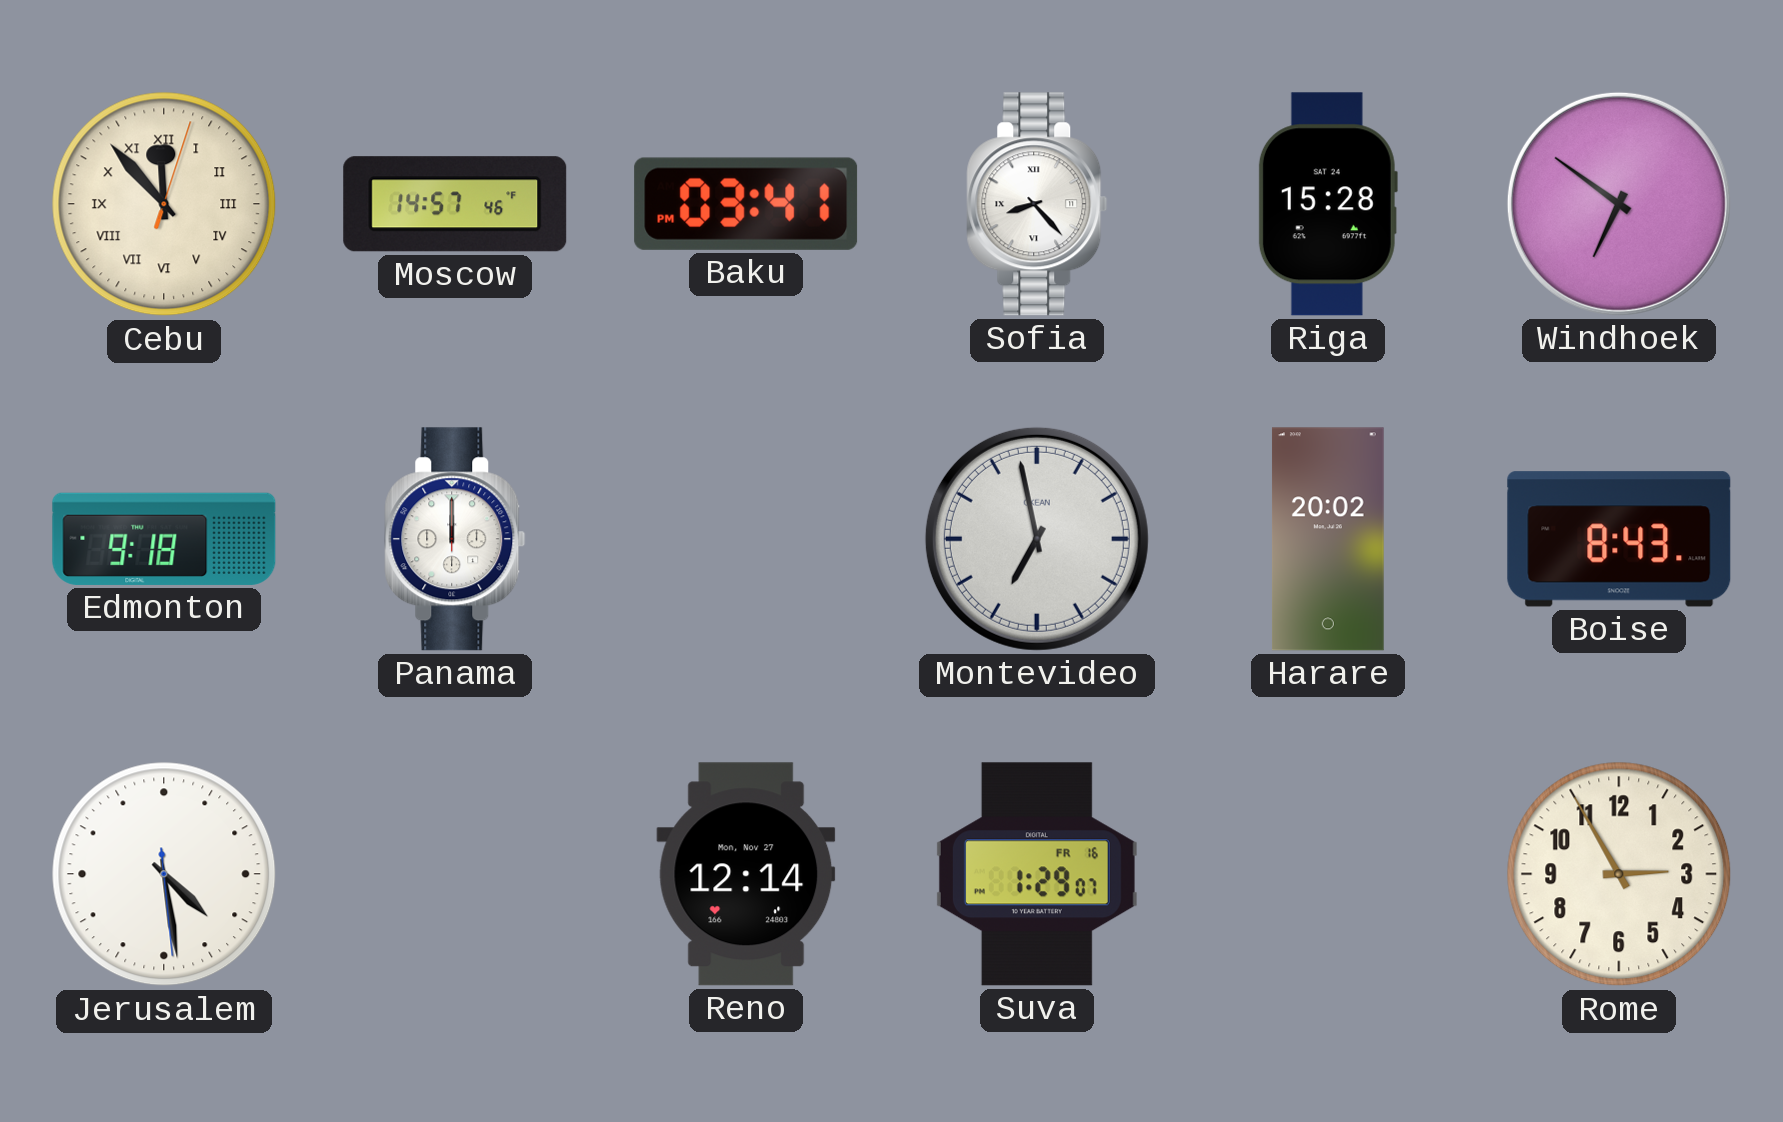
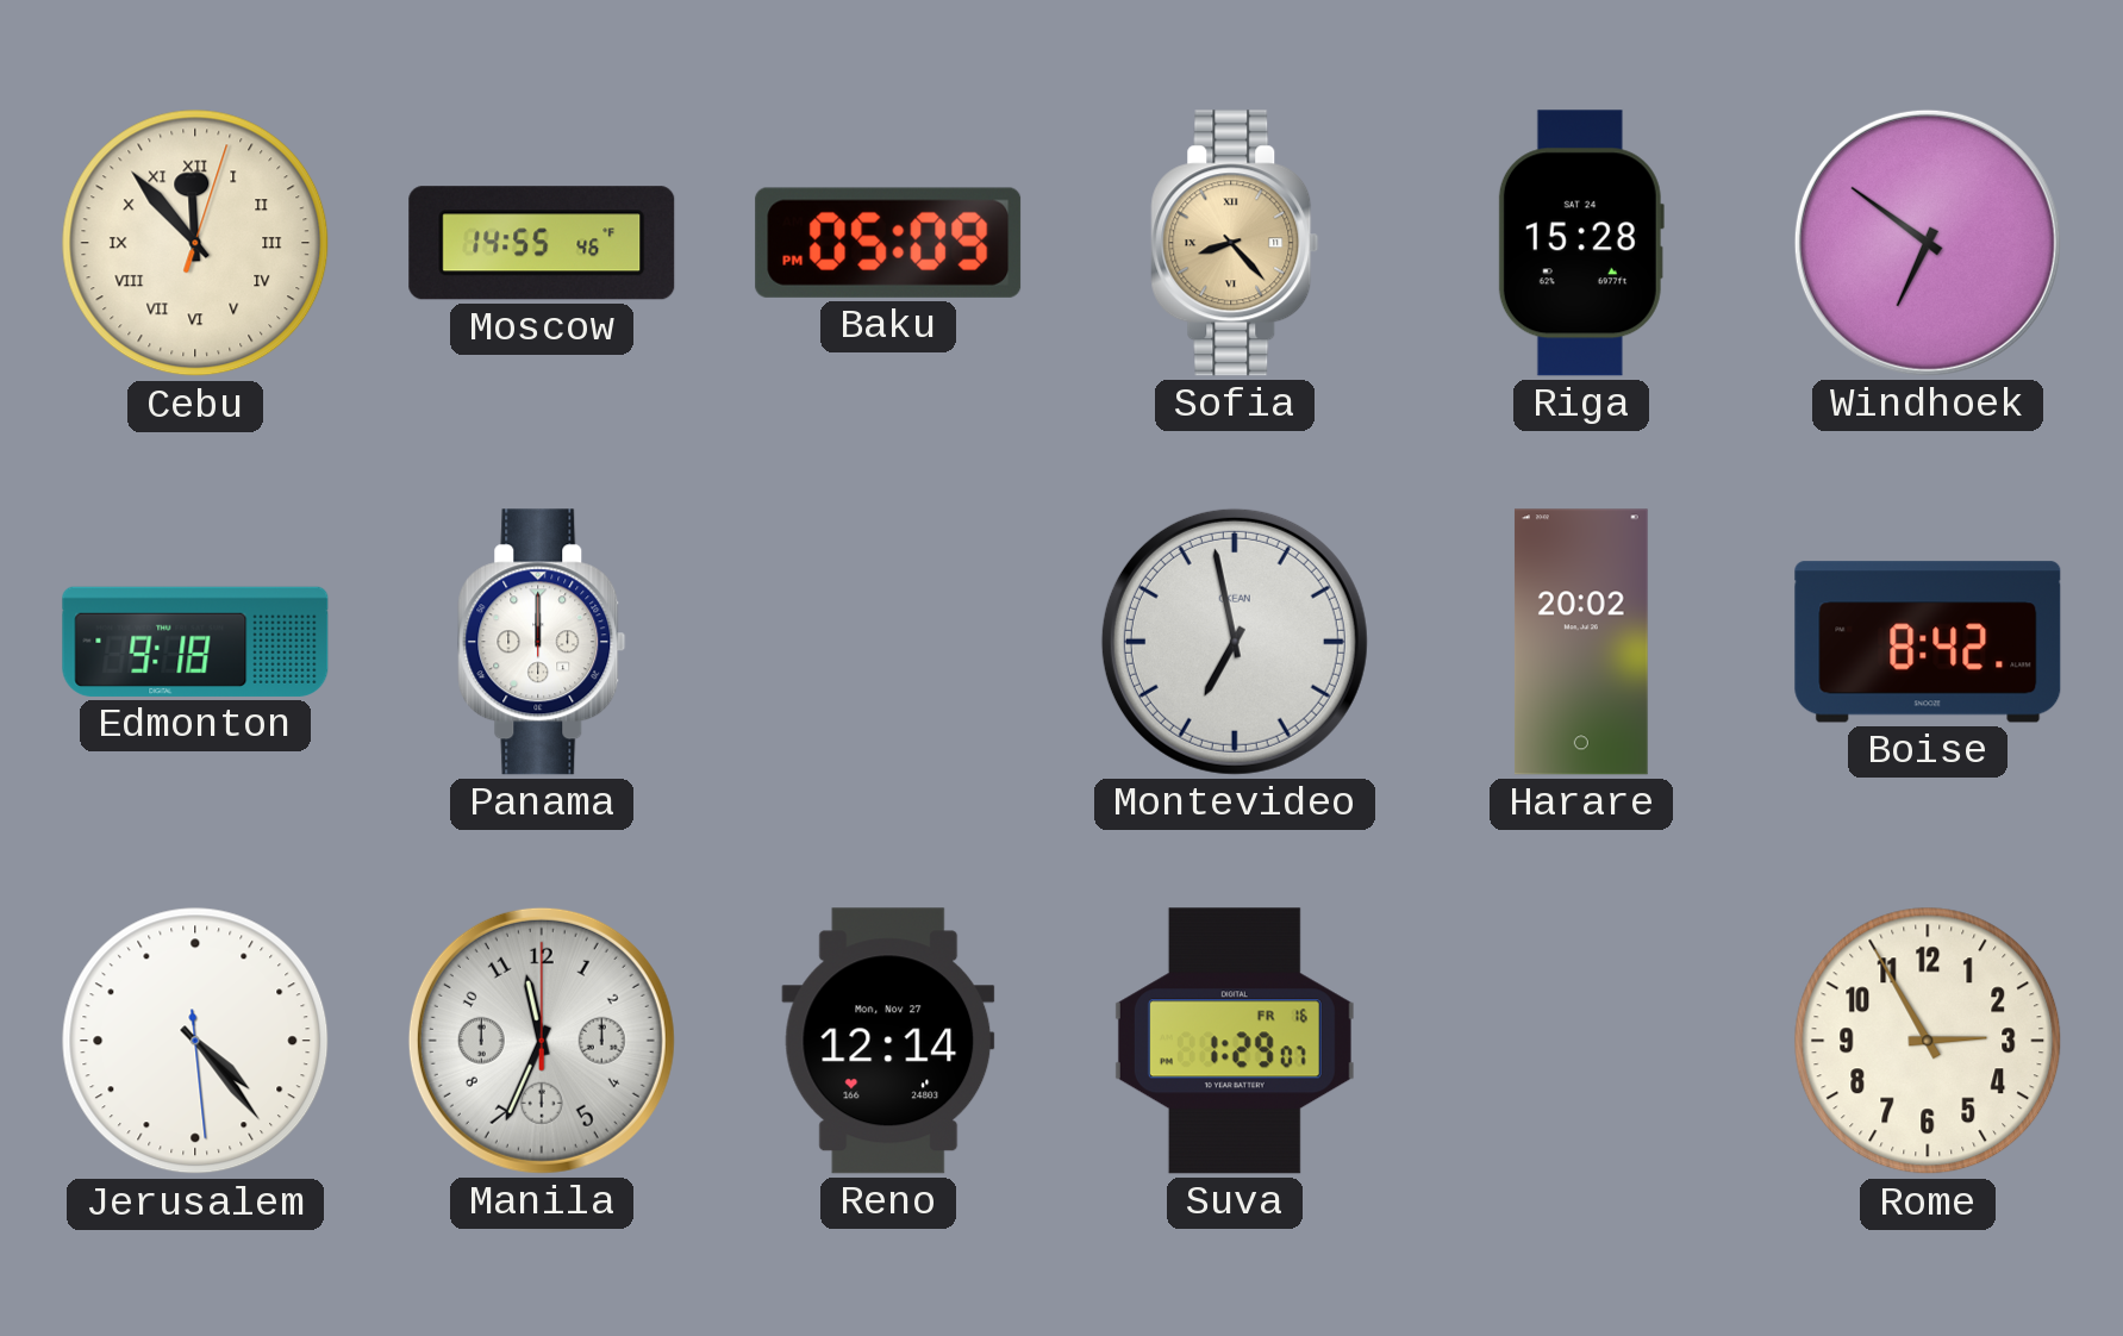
Moscow: 14:57 -> 14:55 (542, 243)
Baku: 03:41 -> 05:09 (888, 243)
Sofia dial: white -> champagne (1235, 243)
Boise: 8:43 -> 8:42 (1928, 642)
Jerusalem: 4:28 -> 4:23 (195, 1041)
Manila: none -> 11:34 (542, 1041)
